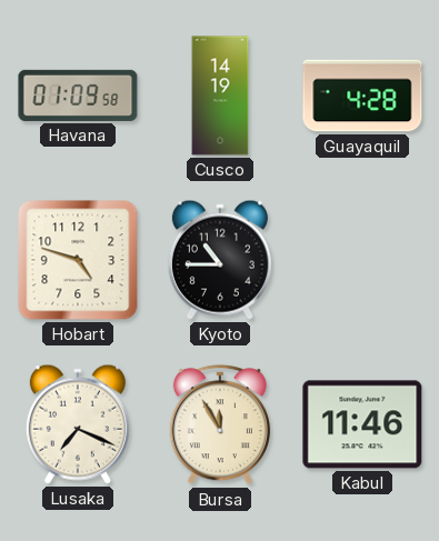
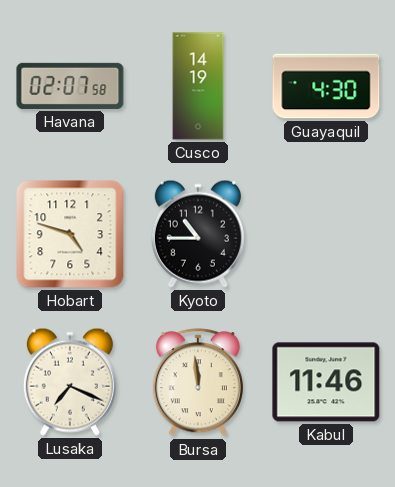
Havana: 01:09 -> 02:07 (70, 86)
Guayaquil: 4:28 -> 4:30 (326, 86)
Bursa: 11:55 -> 11:59 (198, 383)
